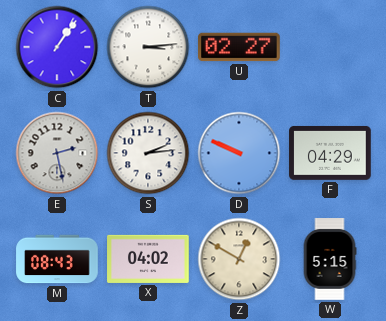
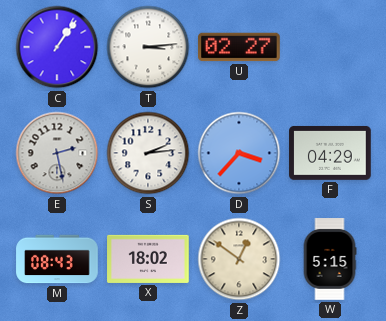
D: 9:49 -> 3:37 (239, 153)
X: 04:02 -> 18:02 (148, 259)
Z: 12:50 -> 12:51 (239, 259)
